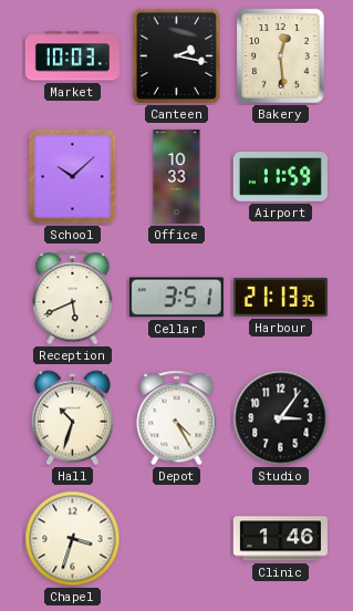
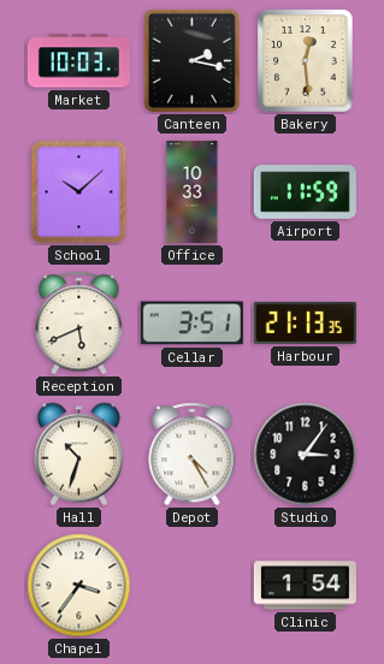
Chapel: 3:33 -> 3:36 (79, 586)
Clinic: 1:46 -> 1:54 (305, 586)
